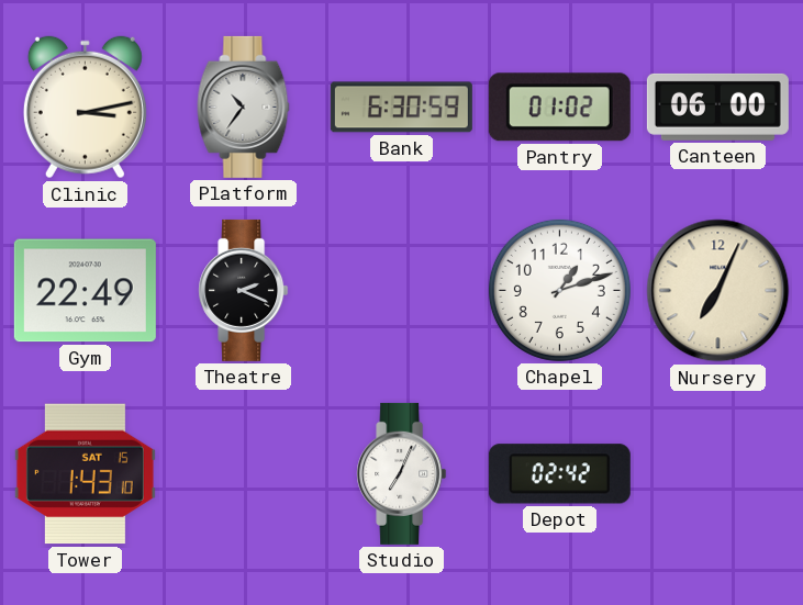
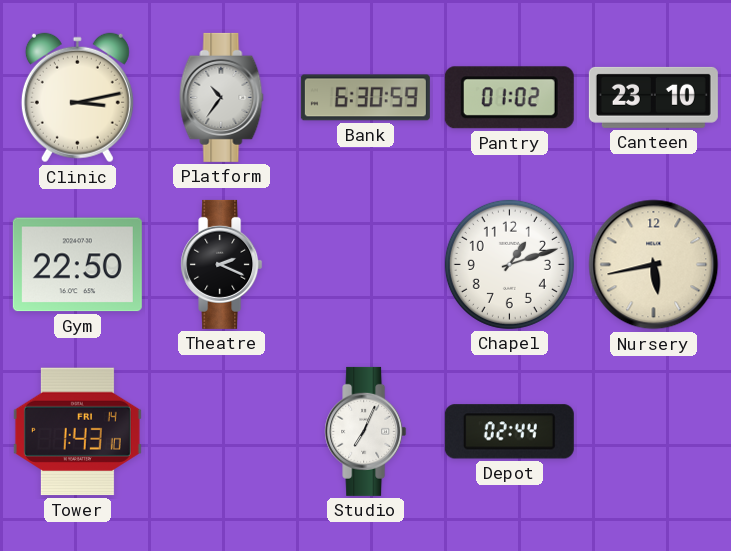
Canteen: 06:00 -> 23:10 (653, 97)
Gym: 22:49 -> 22:50 (77, 265)
Nursery: 7:04 -> 5:43 (654, 265)
Tower date: SAT 15 -> FRI 14 (77, 432)
Depot: 02:42 -> 02:44 (509, 432)
